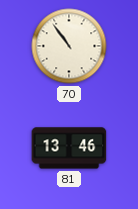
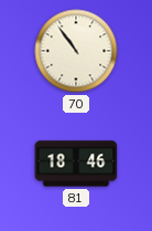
81: 13:46 -> 18:46 (76, 164)
